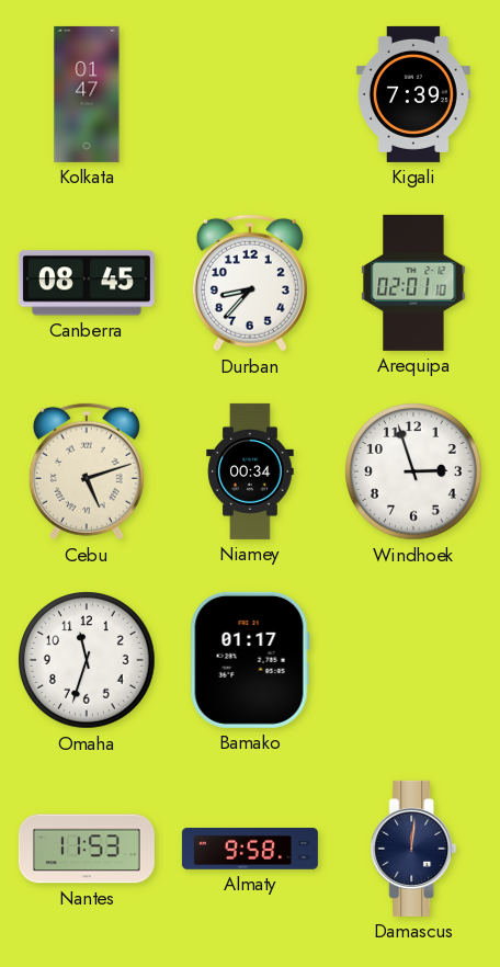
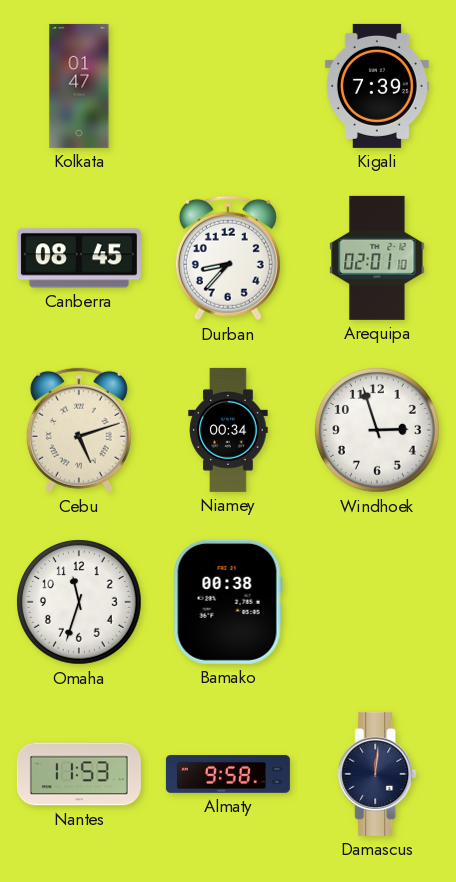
Bamako: 01:17 -> 00:38 (228, 602)
